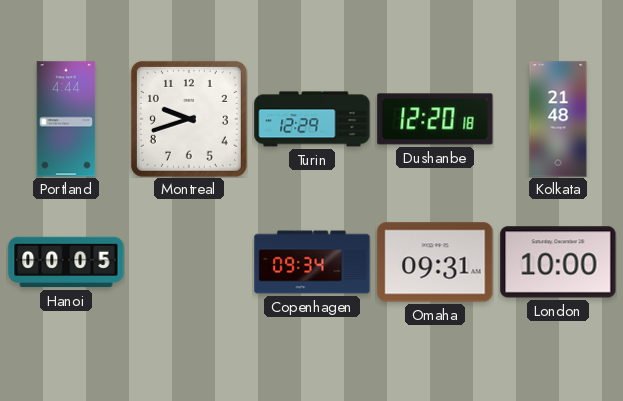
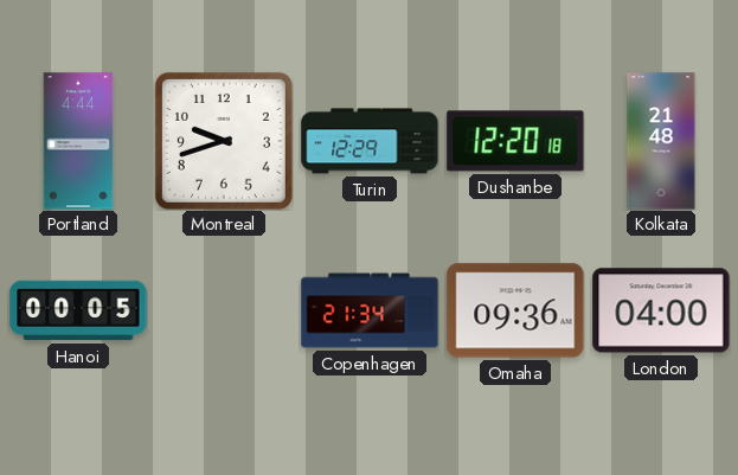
Copenhagen: 09:34 -> 21:34 (370, 310)
Omaha: 09:31 -> 09:36 (515, 310)
London: 10:00 -> 04:00 (661, 310)
